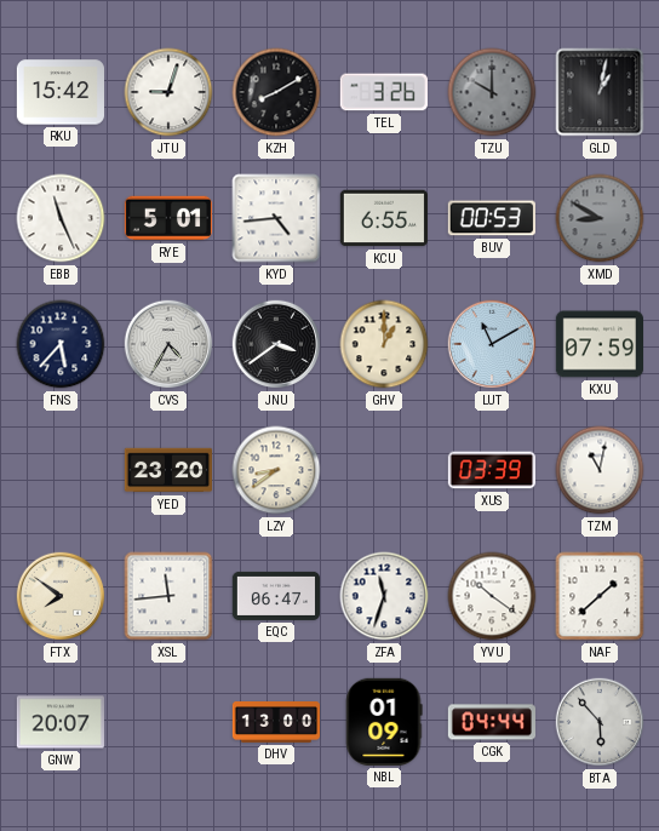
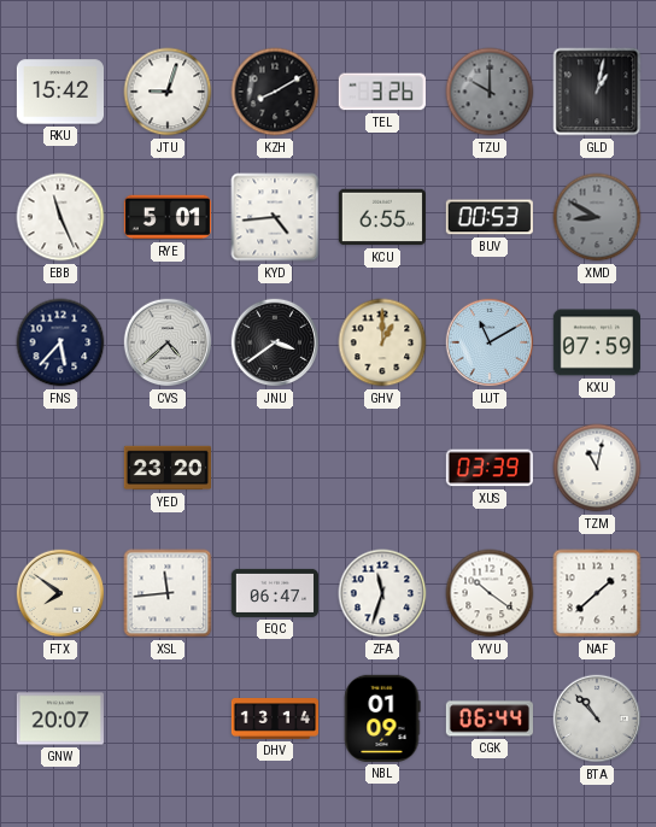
CVS: 4:35 -> 4:38 (168, 342)
LZY: 8:39 -> none (276, 470)
DHV: 13:00 -> 13:14 (274, 720)
CGK: 04:44 -> 06:44 (488, 719)
BTA: 5:53 -> 10:53 (597, 719)
